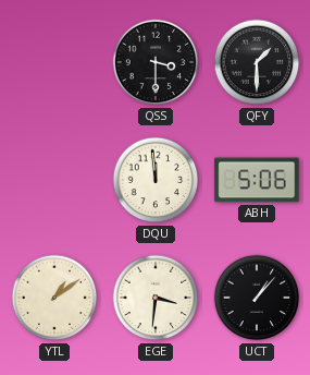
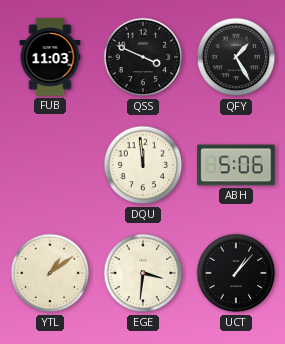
FUB: none -> 11:03 (50, 57)
QSS: 3:30 -> 3:49 (143, 57)
QFY: 1:30 -> 1:25 (236, 57)
